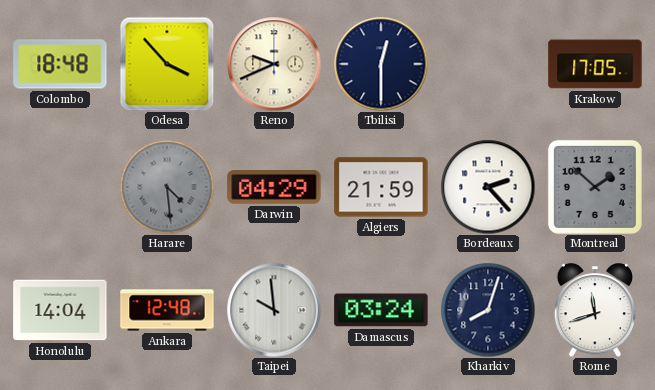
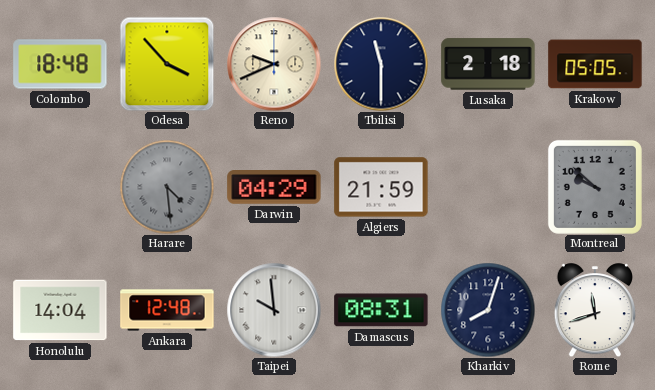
Tbilisi: 12:30 -> 11:30 (381, 64)
Lusaka: none -> 2:18 (488, 64)
Krakow: 17:05 -> 05:05 (595, 64)
Bordeaux: 2:23 -> none (488, 187)
Montreal: 1:52 -> 9:52 (595, 187)
Damascus: 03:24 -> 08:31 (381, 310)
